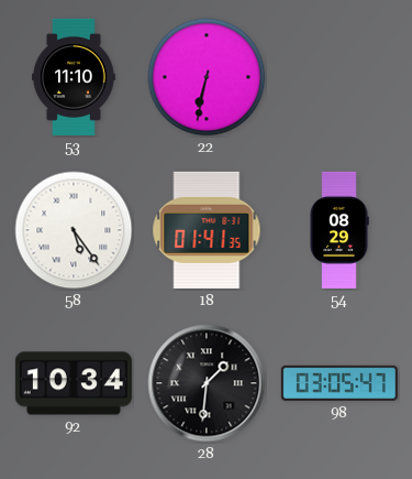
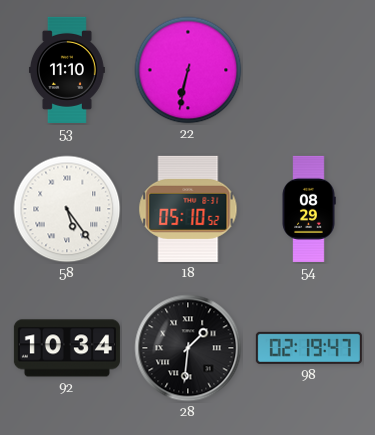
18: 01:41 -> 05:10 (188, 209)
98: 03:05 -> 02:19 (309, 348)
